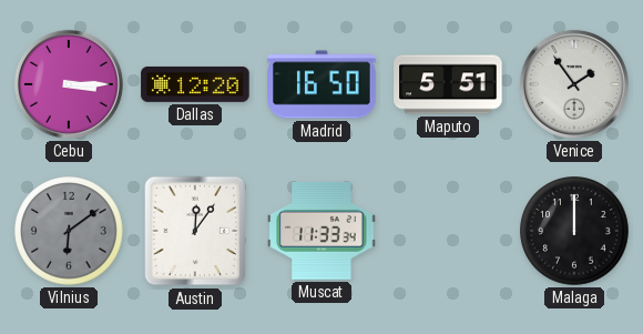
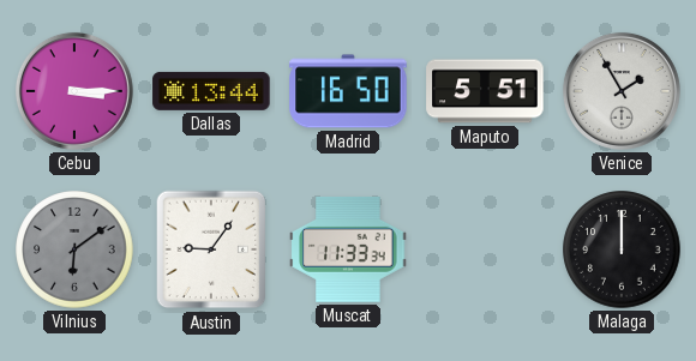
Dallas: 12:20 -> 13:44 (211, 91)
Venice: 1:54 -> 1:55 (622, 91)
Austin: 12:06 -> 9:06 (211, 249)
